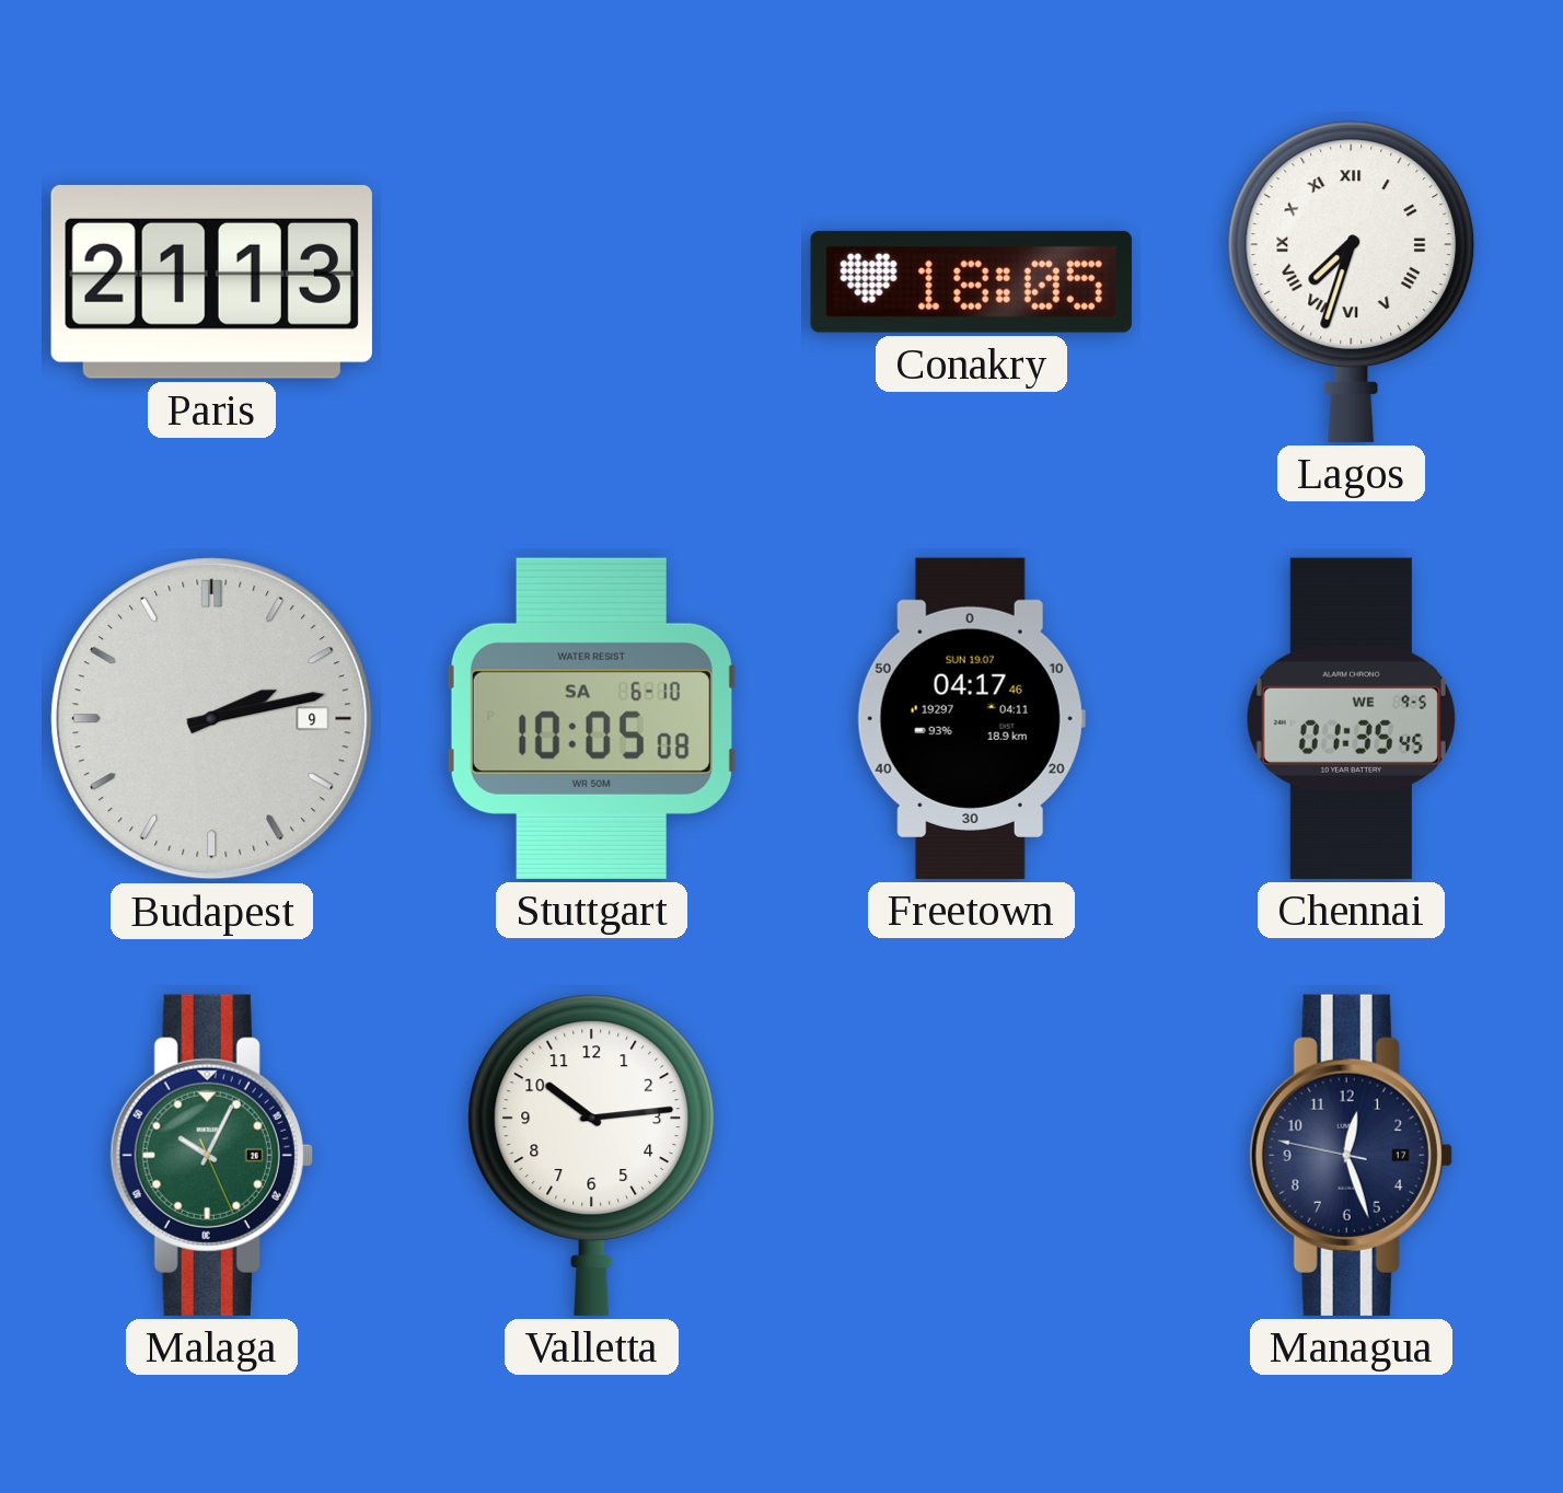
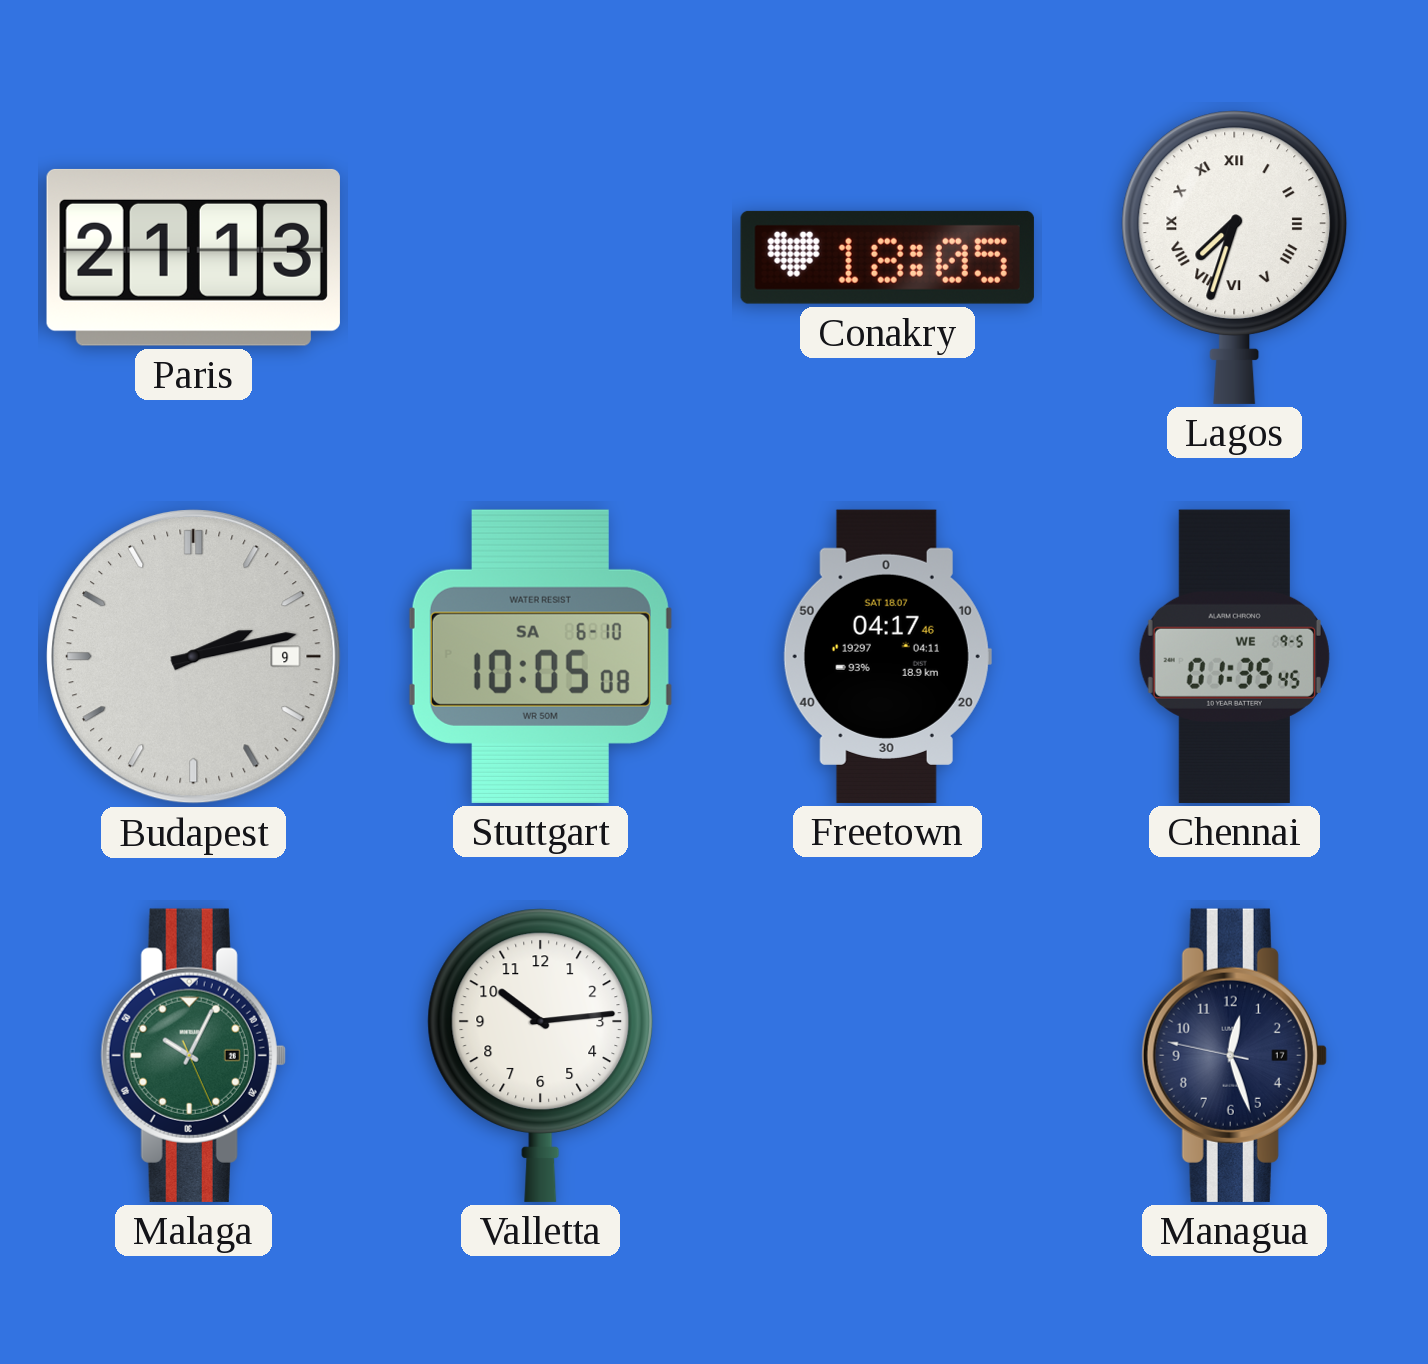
Freetown date: SUN 19.07 -> SAT 18.07 (887, 656)
